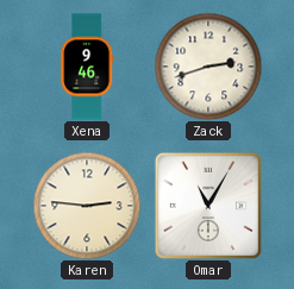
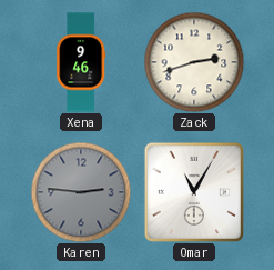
Karen dial: cream -> grey (81, 192)
